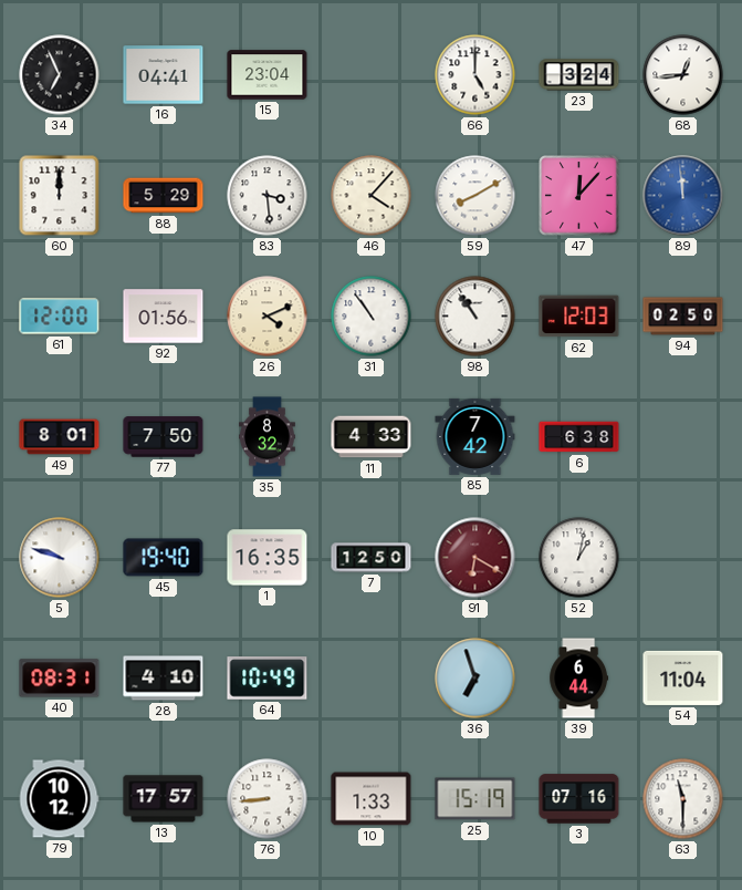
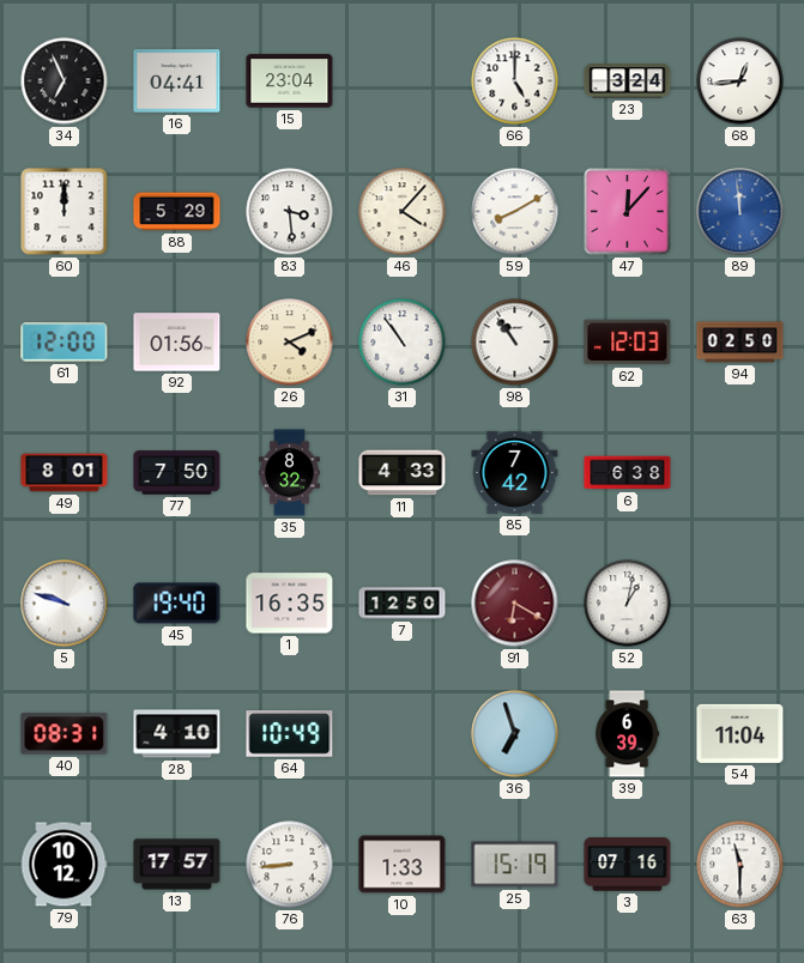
39: 6:44 -> 6:39 (628, 734)
